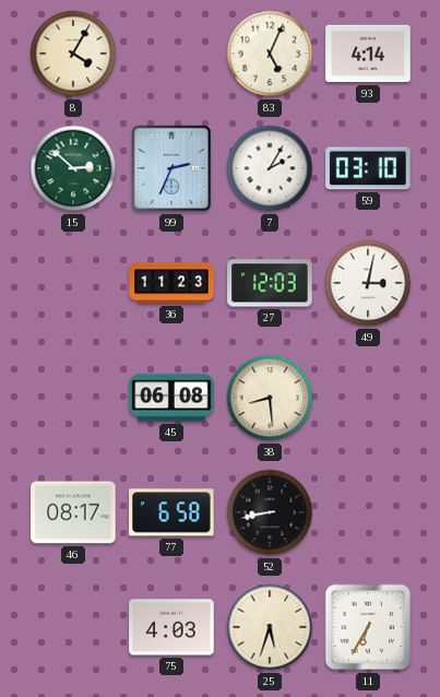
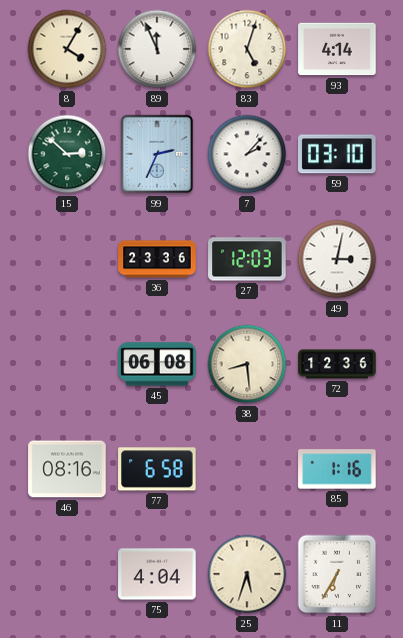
89: none -> 11:56 (157, 49)
83: 5:04 -> 5:03 (247, 49)
7: 2:05 -> 2:07 (247, 154)
36: 11:23 -> 23:36 (157, 259)
72: none -> 12:36 (337, 364)
46: 08:17 -> 08:16 (67, 469)
52: 8:43 -> none (270, 512)
85: none -> 1:16 (337, 469)
75: 4:03 -> 4:04 (157, 574)
